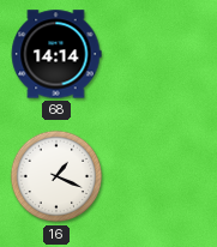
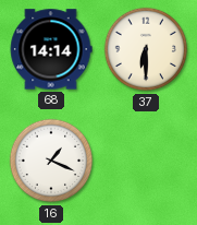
37: none -> 6:30 (146, 49)
